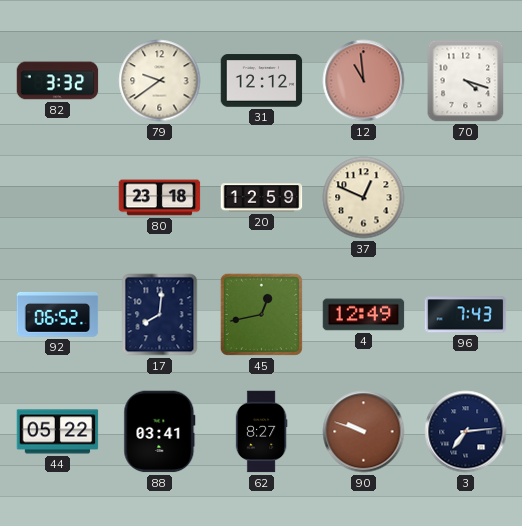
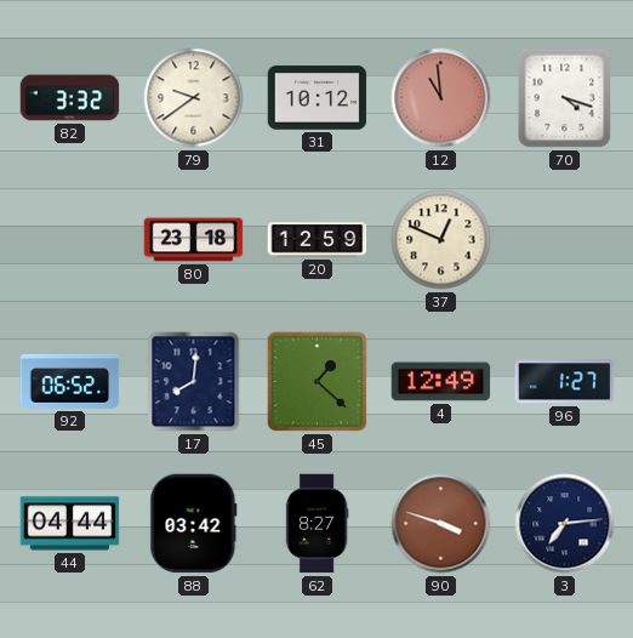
31: 12:12 -> 10:12 (318, 98)
45: 12:43 -> 1:22 (316, 381)
96: 7:43 -> 1:27 (565, 382)
44: 05:22 -> 04:44 (70, 524)
88: 03:41 -> 03:42 (194, 524)
90: 9:48 -> 3:48 (441, 524)
